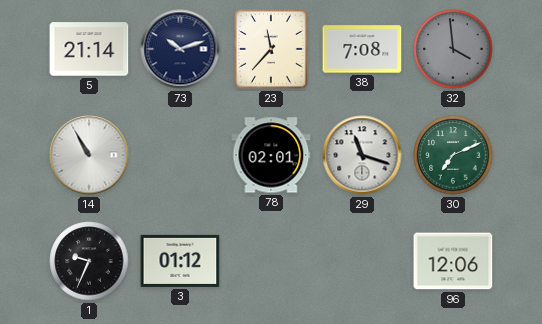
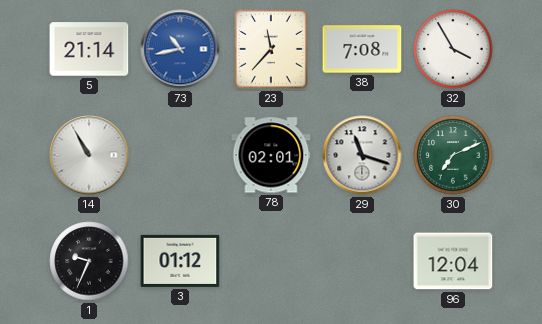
73: 10:12 -> 10:43 (180, 49)
73 dial: navy -> blue (180, 49)
32: 3:59 -> 3:55 (453, 49)
32 dial: grey -> white (453, 49)
96: 12:06 -> 12:04 (453, 261)
